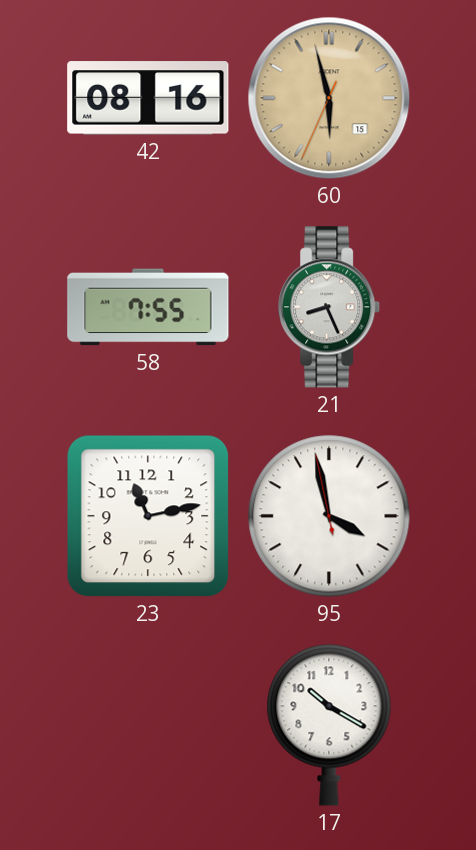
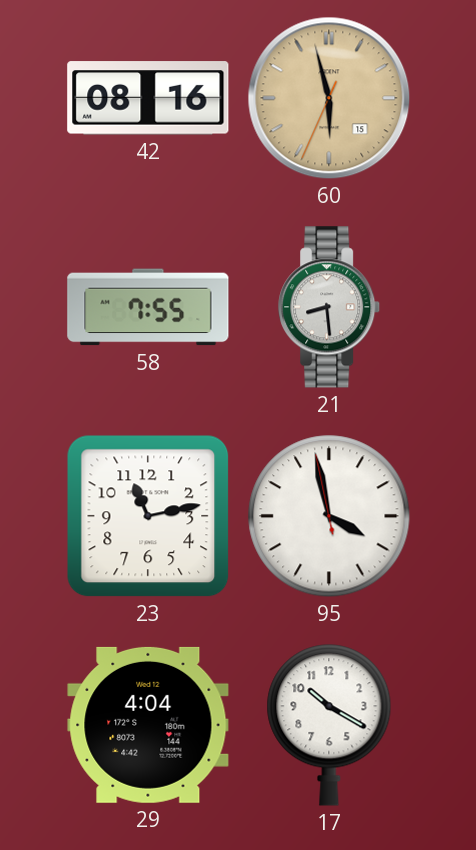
21: 8:26 -> 8:29 (330, 307)
29: none -> 4:04 (148, 725)
